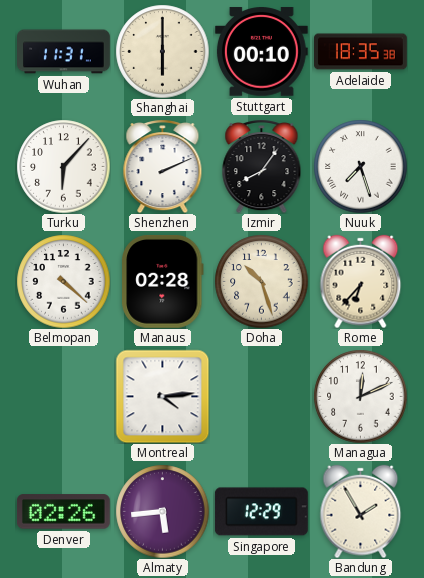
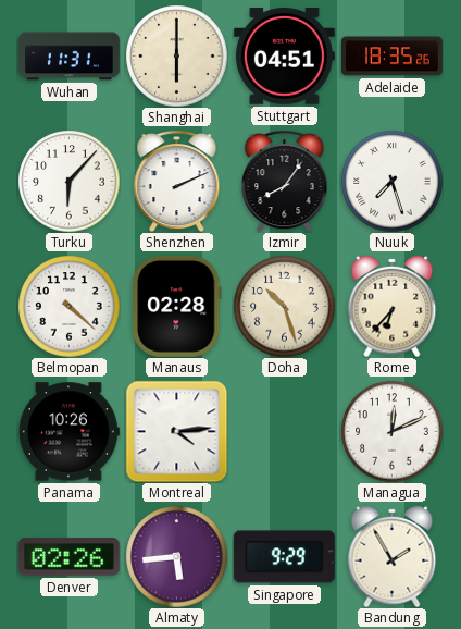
Stuttgart: 00:10 -> 04:51 (284, 57)
Adelaide: 18:35:38 -> 18:35:26 (393, 57)
Panama: none -> 10:26 (68, 432)
Singapore: 12:29 -> 9:29 (284, 557)
